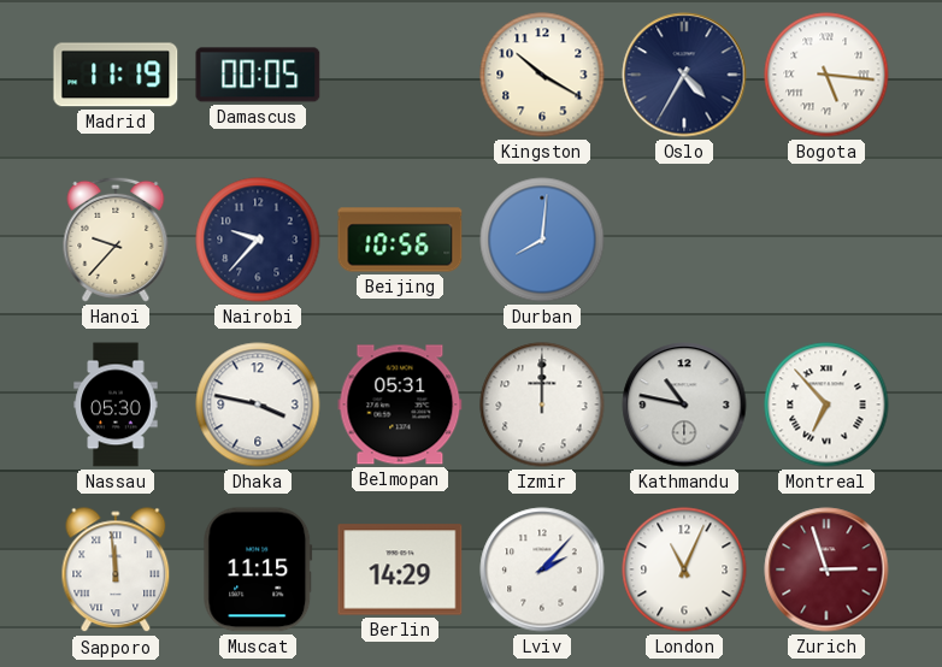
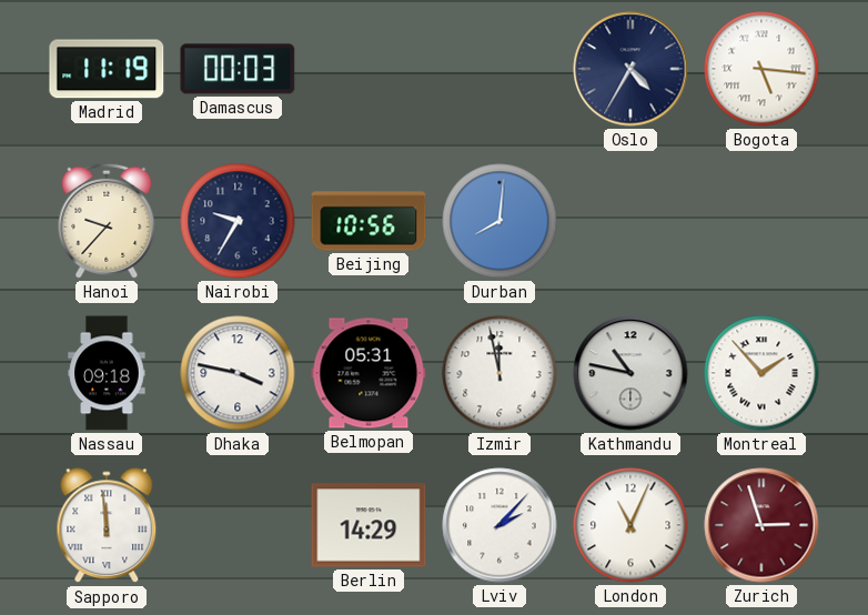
Damascus: 00:05 -> 00:03 (238, 69)
Kingston: 10:20 -> none (542, 75)
Nairobi: 9:37 -> 9:35 (238, 221)
Nassau: 05:30 -> 09:18 (107, 373)
Izmir: 12:00 -> 11:58 (499, 373)
Montreal: 6:53 -> 1:53 (761, 373)
Muscat: 11:15 -> none (258, 569)
